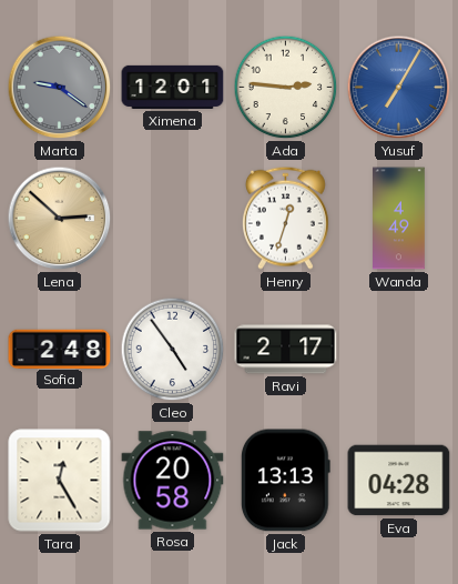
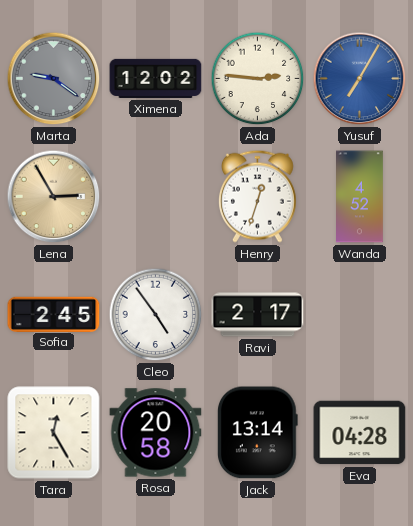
Ximena: 12:01 -> 12:02 (156, 78)
Lena: 2:52 -> 2:55 (54, 197)
Wanda: 4:49 -> 4:52 (360, 197)
Sofia: 2:48 -> 2:45 (54, 314)
Jack: 13:13 -> 13:14 (257, 433)
